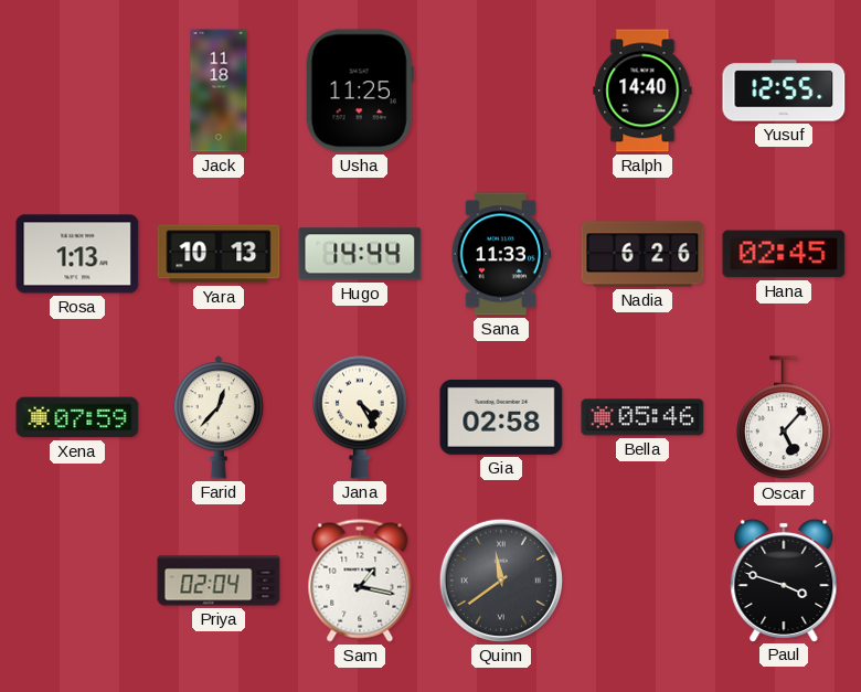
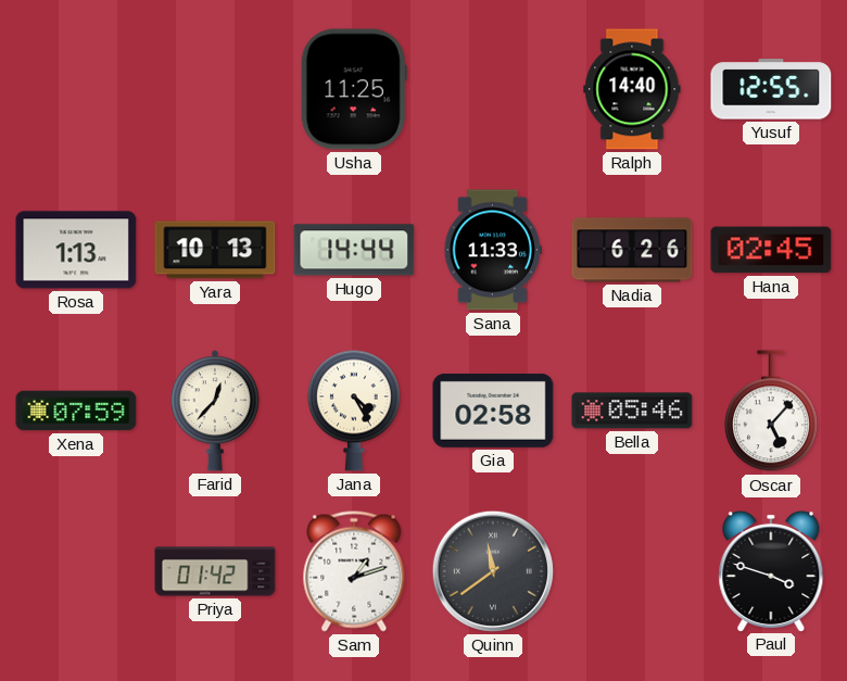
Jack: 11:18 -> none (219, 91)
Priya: 02:04 -> 01:42 (215, 571)
Sam: 1:17 -> 1:12 (354, 571)
